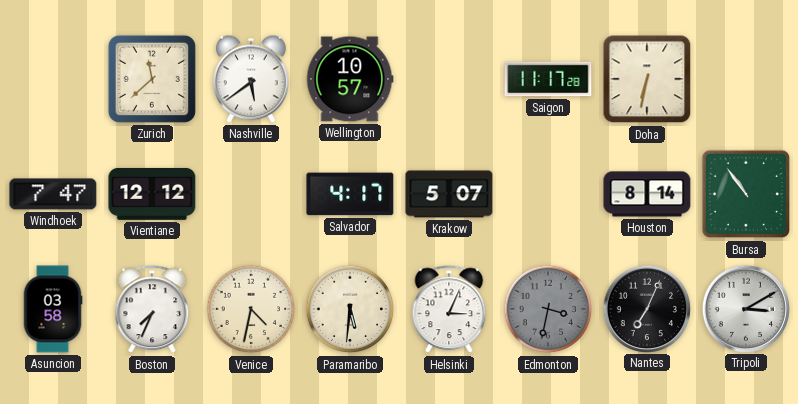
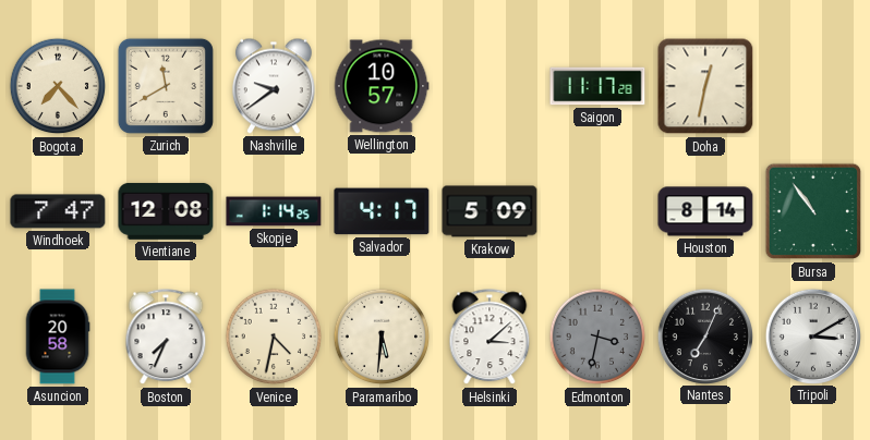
Bogota: none -> 7:23 (58, 86)
Zurich: 11:38 -> 11:40 (166, 86)
Nashville: 5:39 -> 9:39 (274, 86)
Doha: 6:32 -> 12:32 (705, 86)
Vientiane: 12:12 -> 12:08 (166, 211)
Skopje: none -> 1:14 (274, 211)
Krakow: 5:07 -> 5:09 (490, 211)
Asuncion: 03:58 -> 20:58 (58, 337)
Helsinki: 3:04 -> 3:08 (490, 338)
